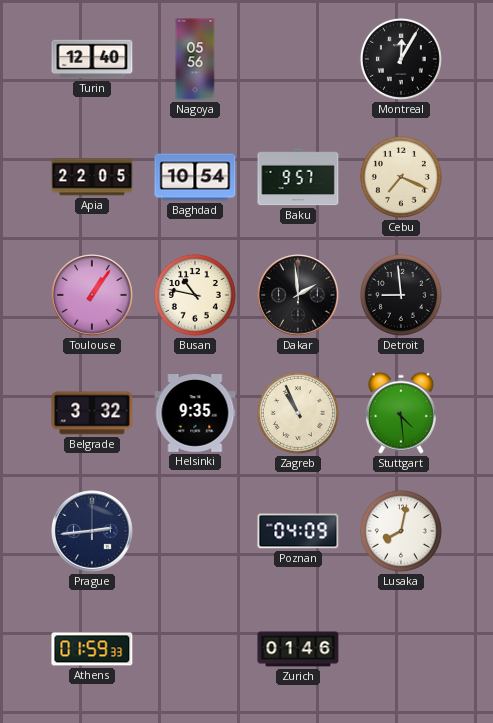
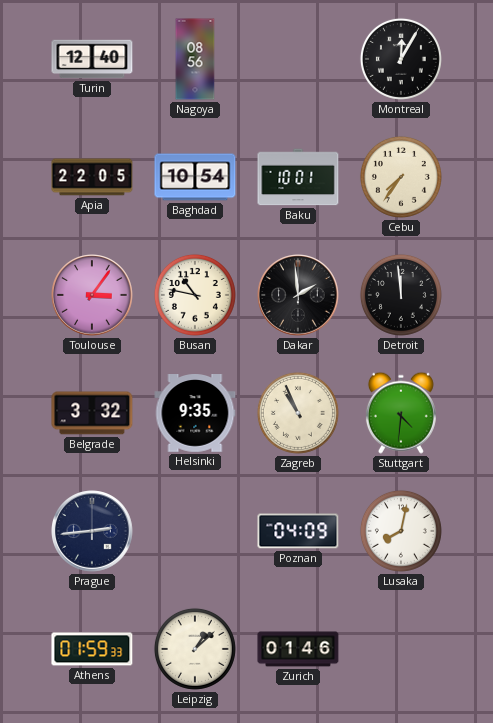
Nagoya: 05:56 -> 08:56 (195, 59)
Baku: 9:57 -> 10:01 (298, 177)
Cebu: 7:19 -> 7:36 (401, 177)
Toulouse: 1:06 -> 3:06 (92, 295)
Detroit: 8:59 -> 11:59 (401, 295)
Stuttgart: 4:29 -> 4:31 (401, 413)
Leipzig: none -> 1:08 (195, 649)
